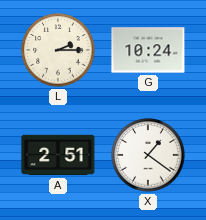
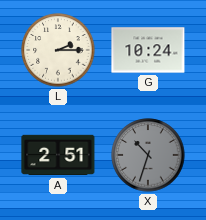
X: 1:21 -> 10:33 (148, 155)
X dial: white -> grey (148, 155)
